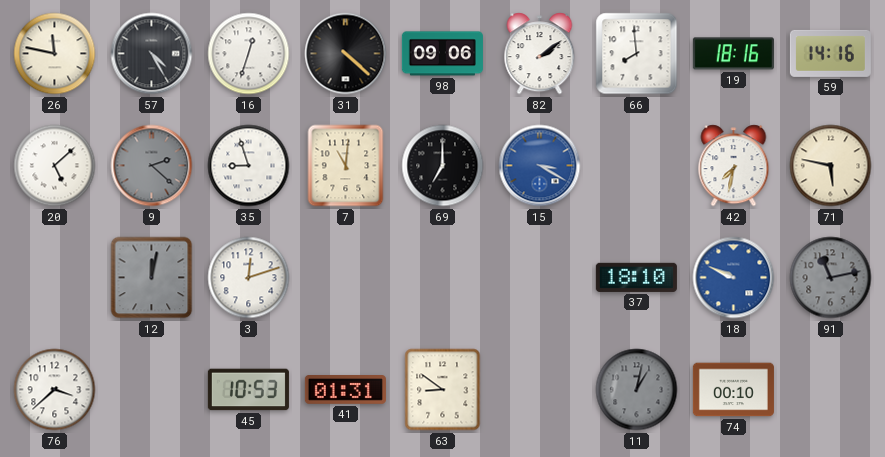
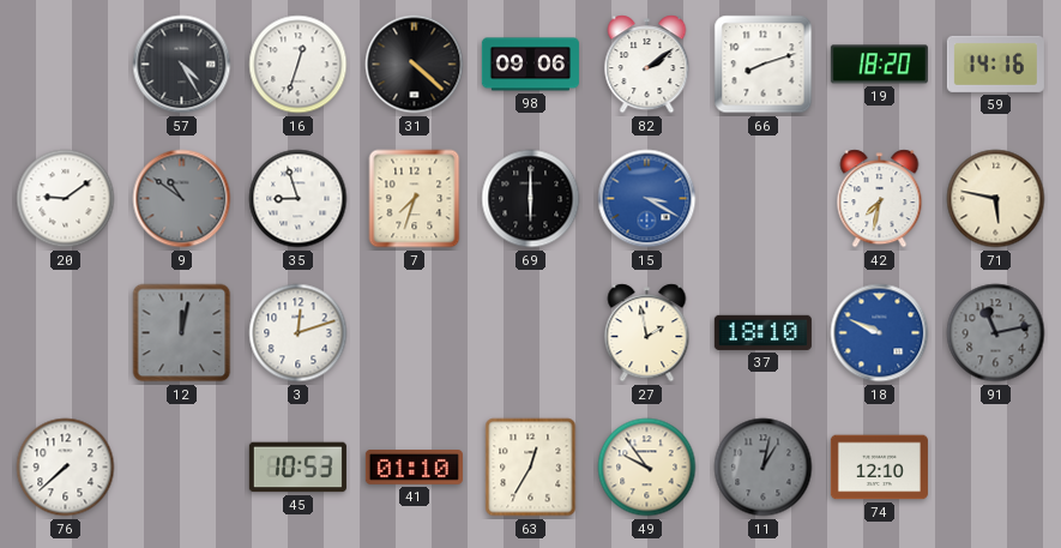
26: 11:47 -> none (55, 54)
66: 7:59 -> 8:12 (764, 65)
19: 18:16 -> 18:20 (879, 65)
20: 5:08 -> 9:09 (66, 199)
9: 2:22 -> 10:51 (182, 199)
7: 11:01 -> 7:33 (415, 199)
69: 7:00 -> 6:00 (531, 199)
27: none -> 1:58 (647, 333)
76: 3:38 -> 7:38 (66, 468)
41: 01:31 -> 01:10 (414, 468)
63: 8:51 -> 12:35 (531, 468)
49: none -> 9:54 (647, 468)
74: 00:10 -> 12:10 (879, 468)
